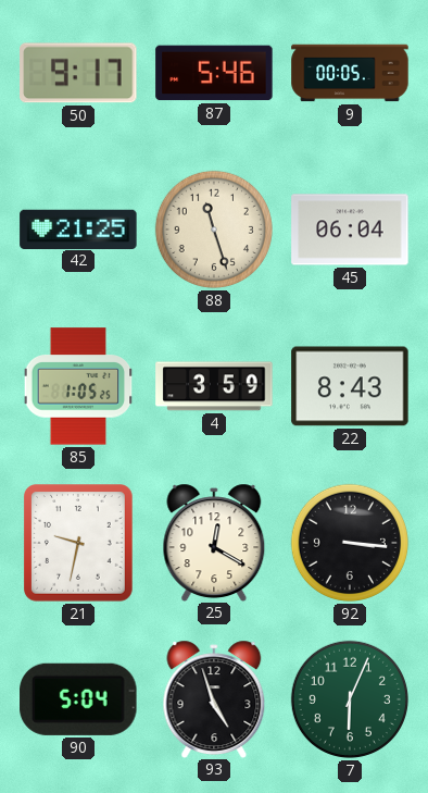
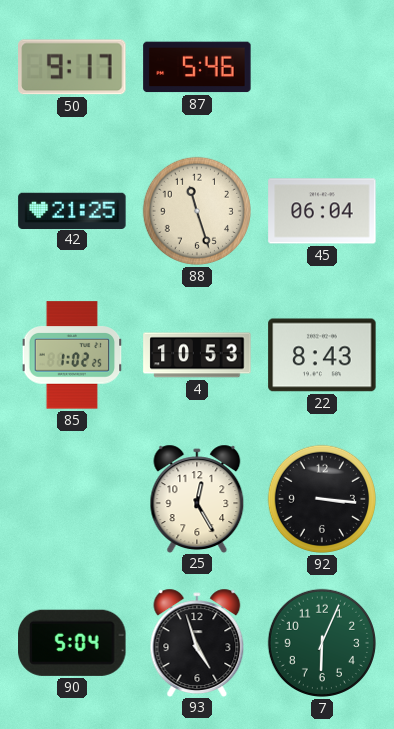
9: 00:05 -> none (350, 73)
85: 1:05 -> 1:02 (72, 355)
4: 3:59 -> 10:53 (197, 355)
21: 9:32 -> none (79, 544)
25: 12:20 -> 12:25 (197, 498)
